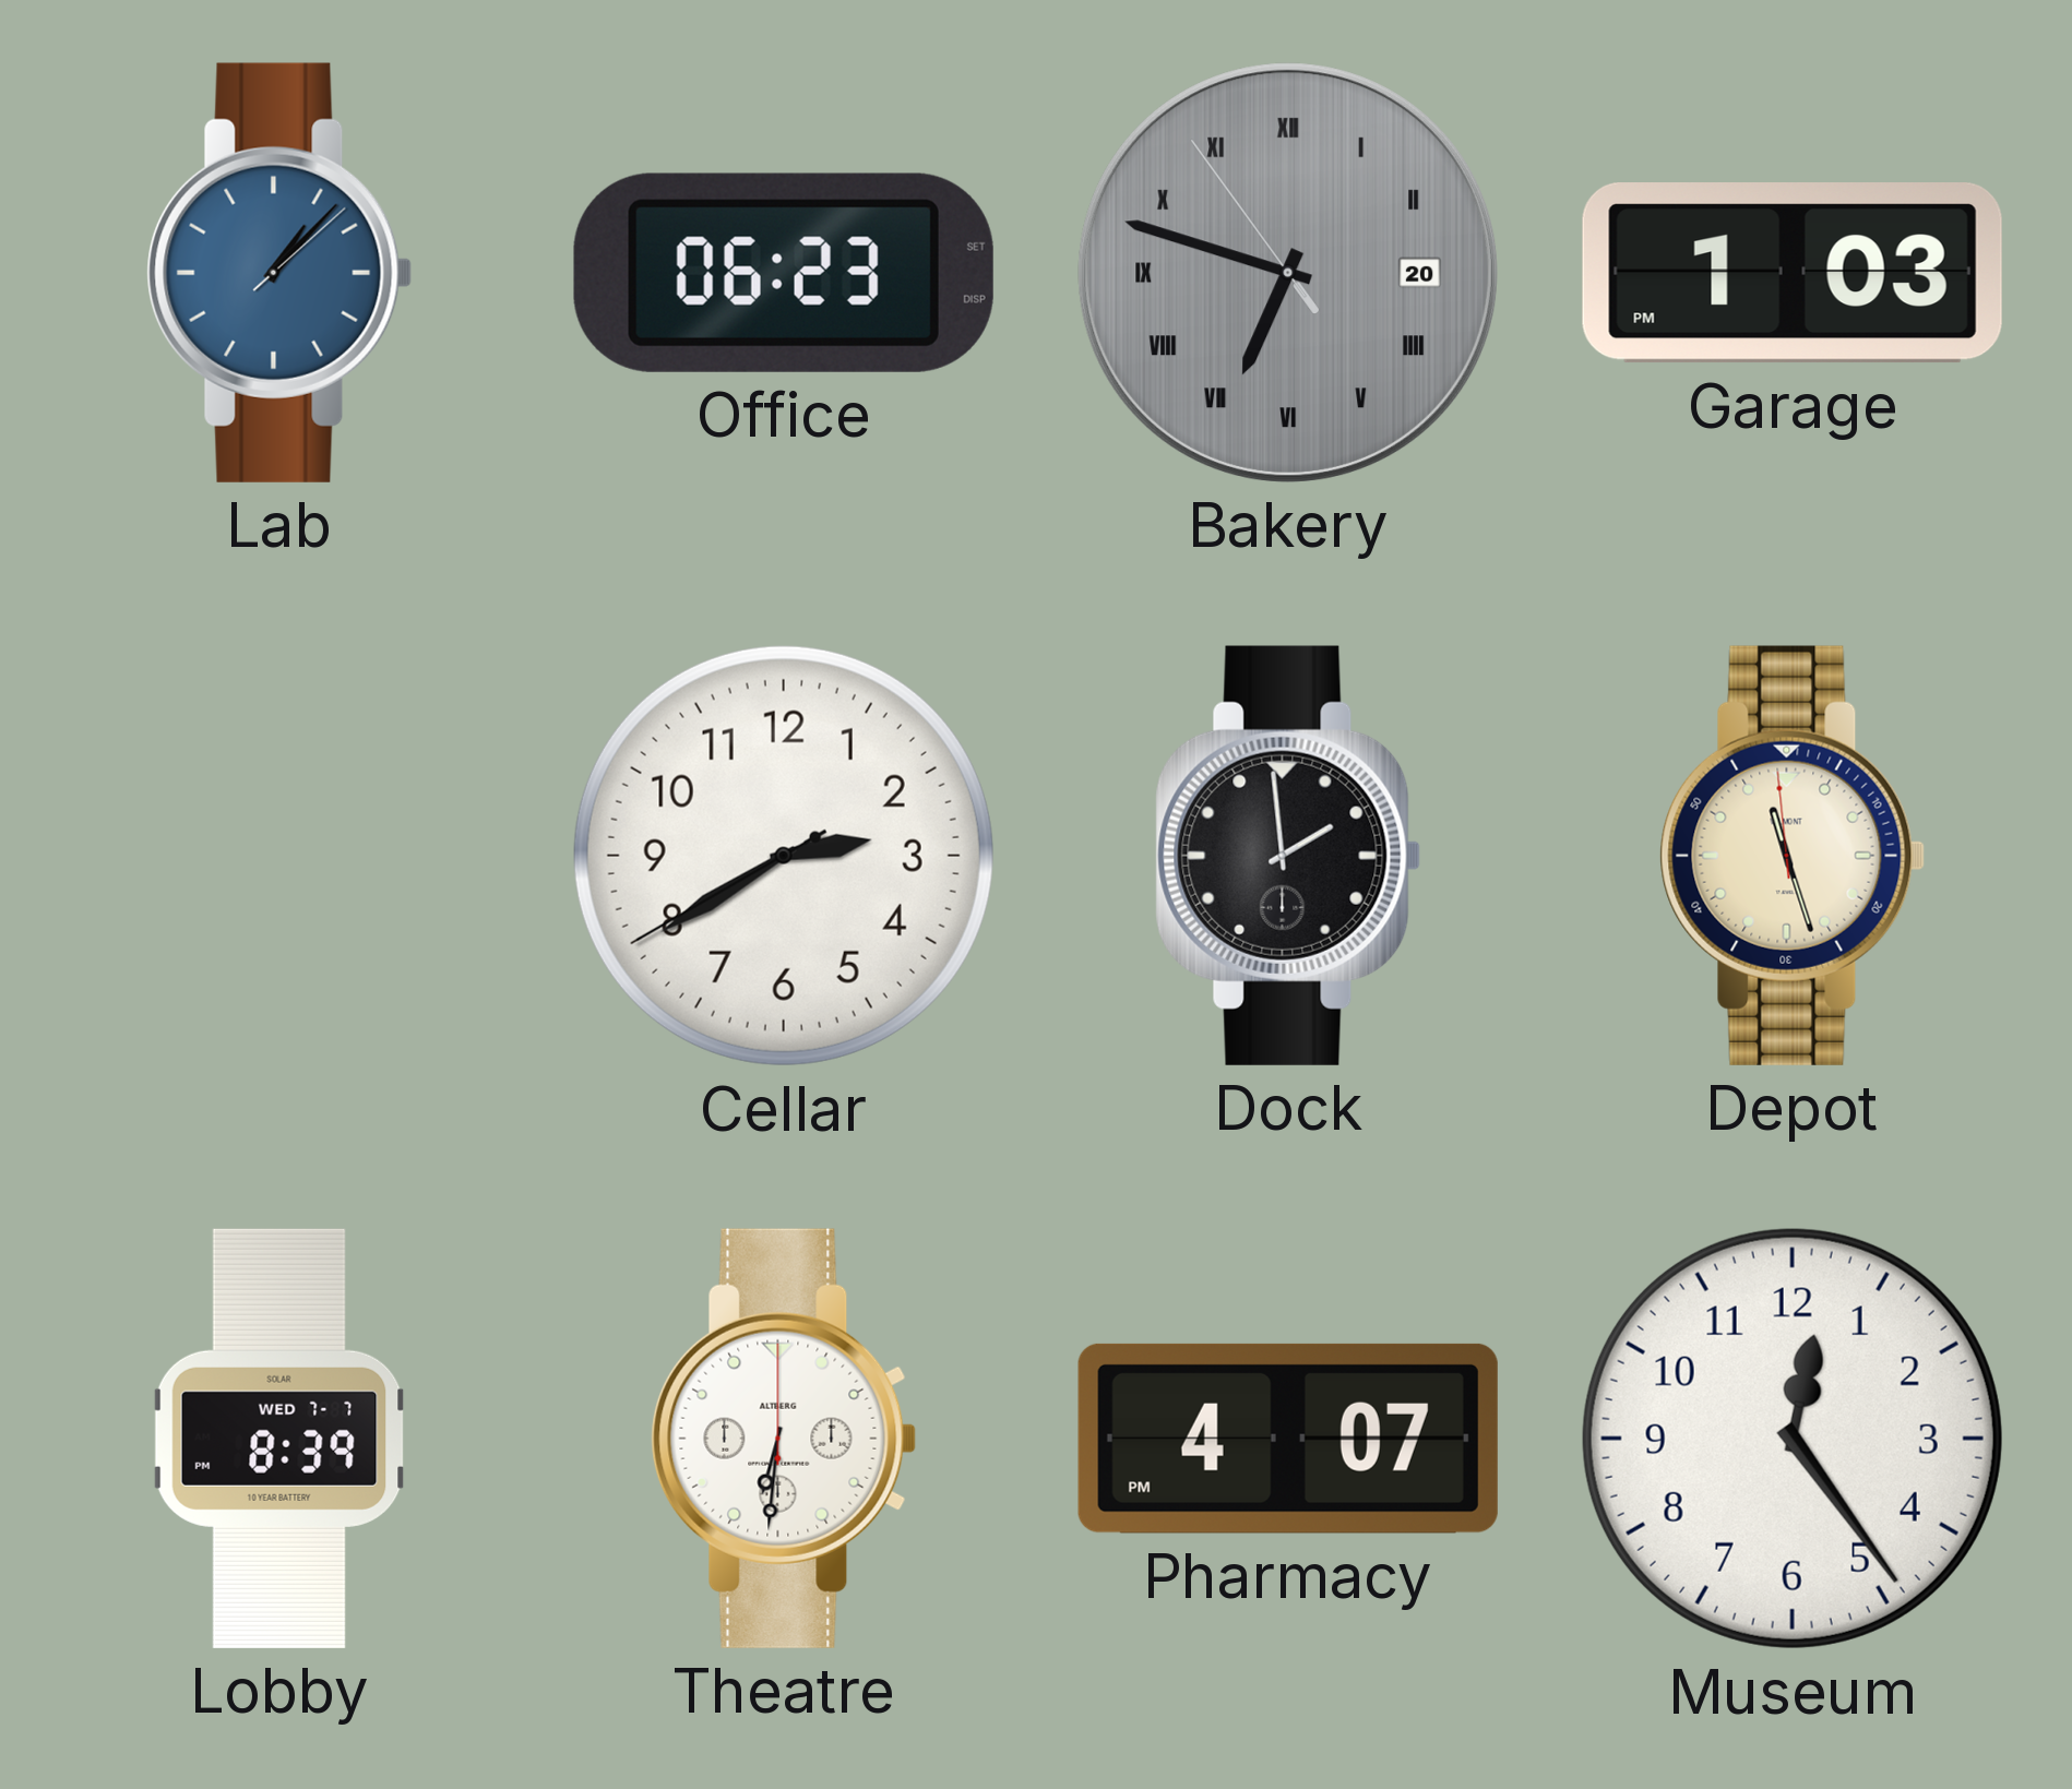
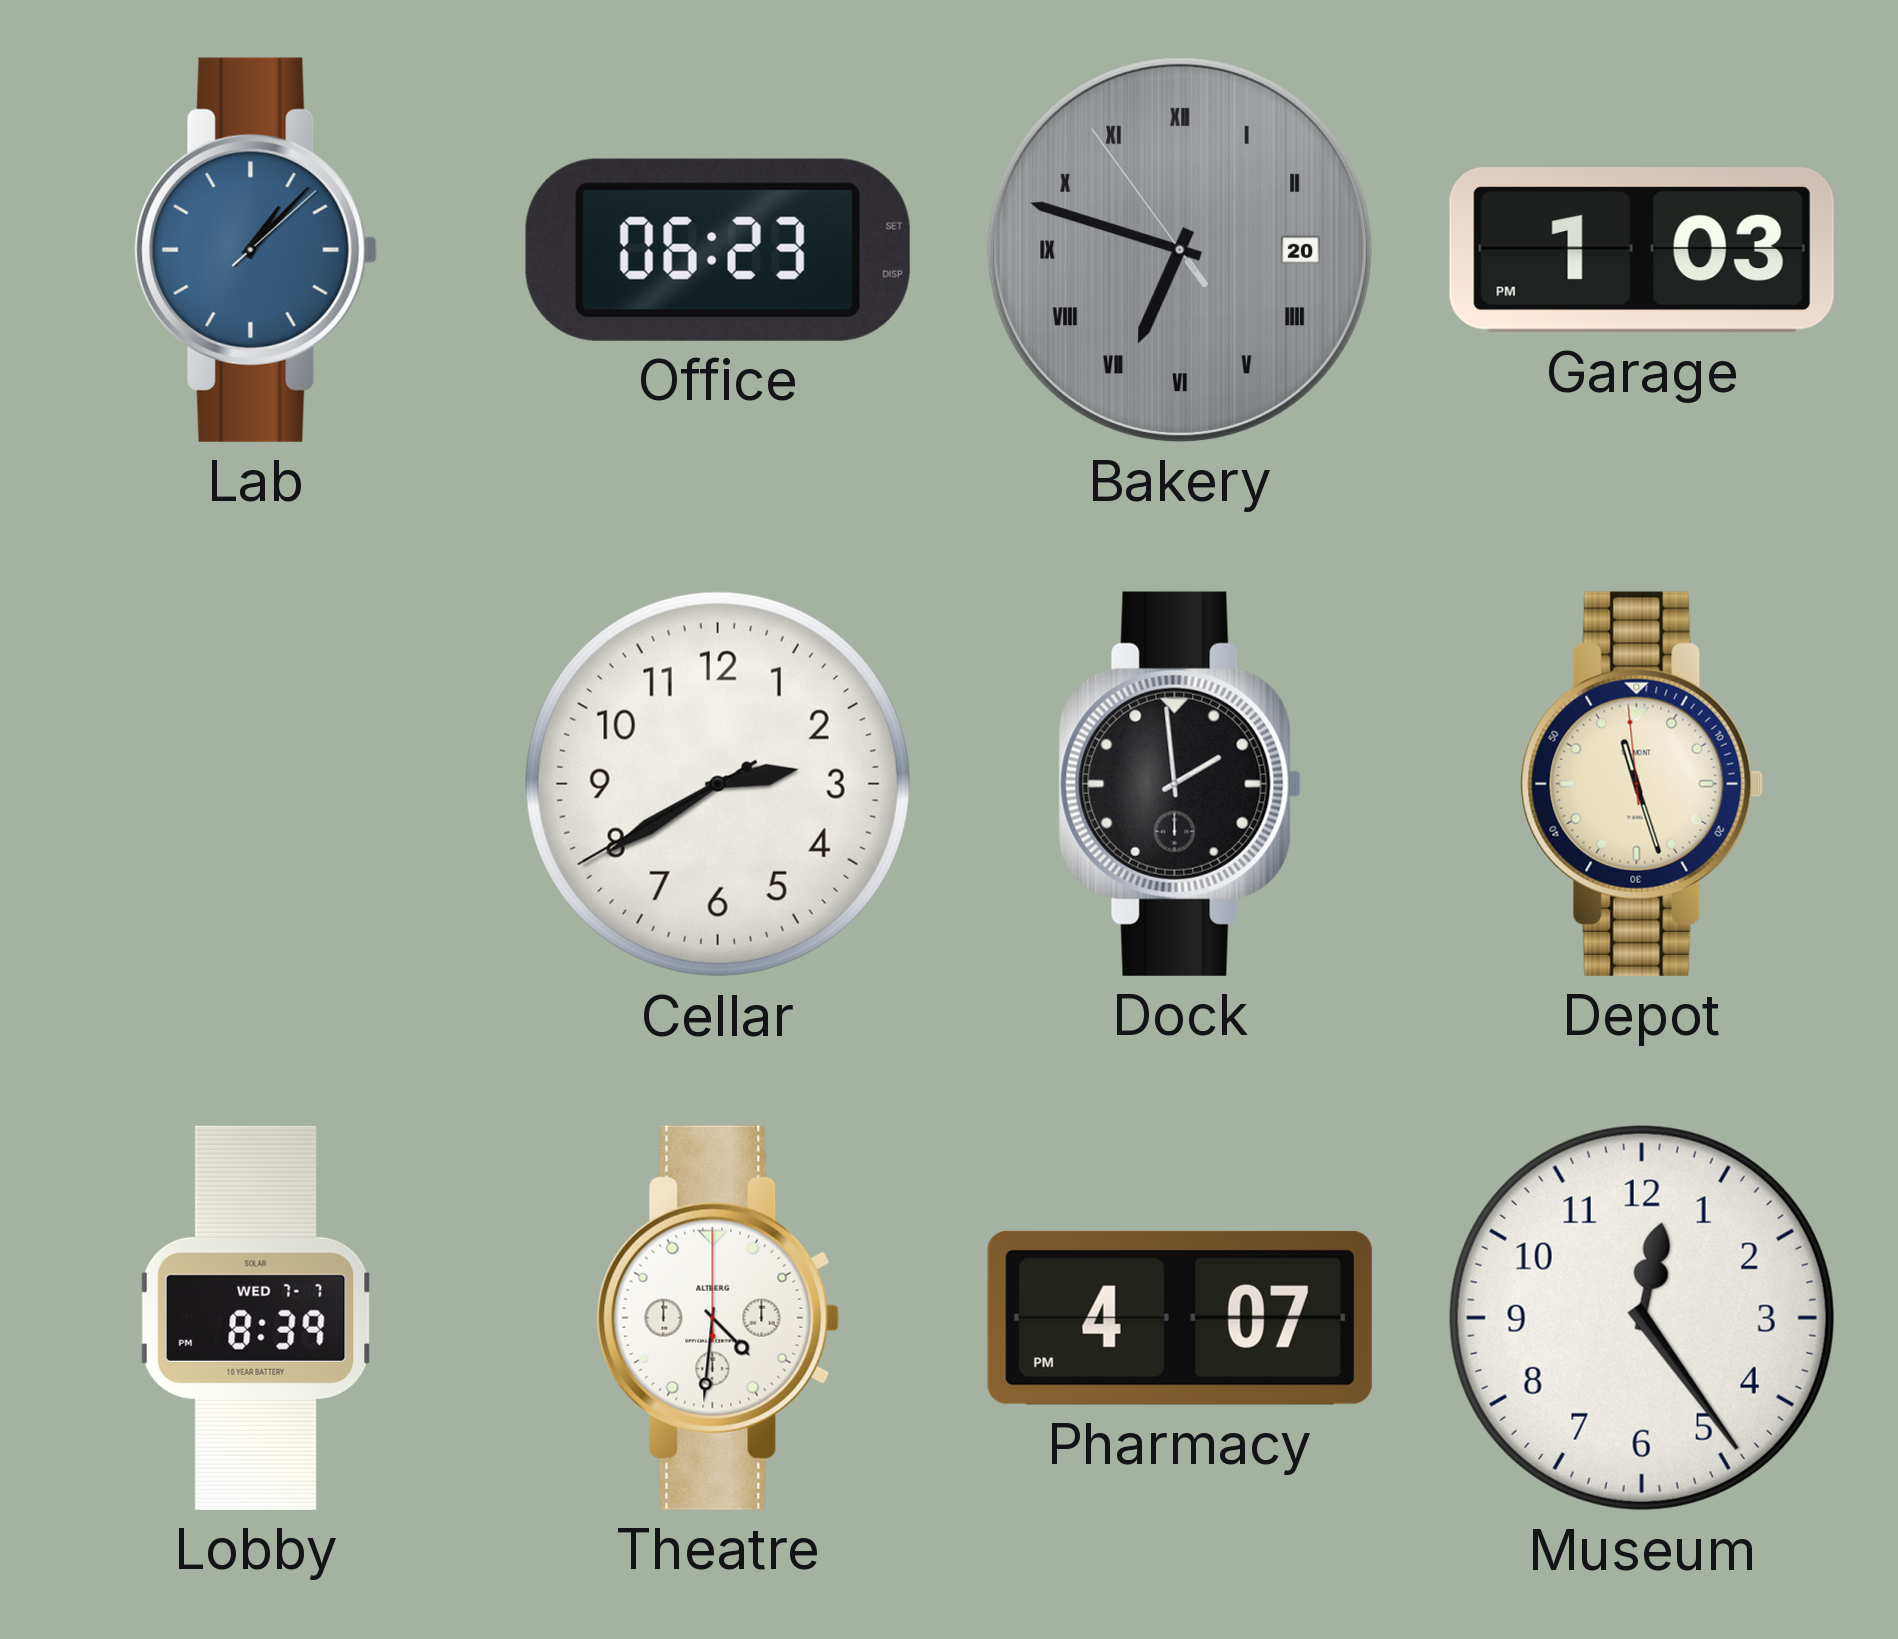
Theatre: 6:31 -> 4:31 (718, 1318)
